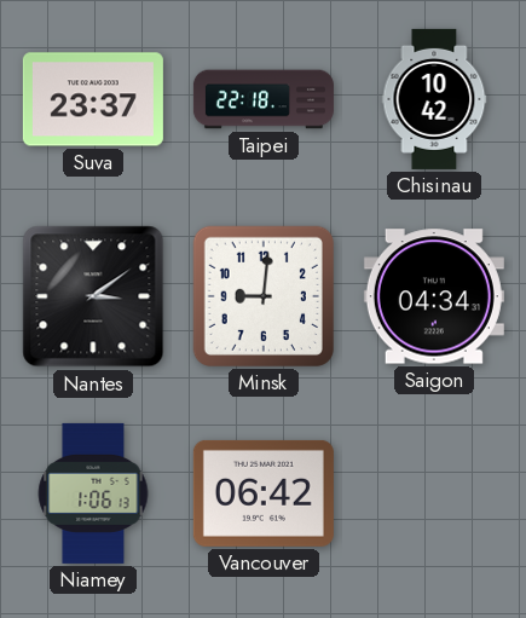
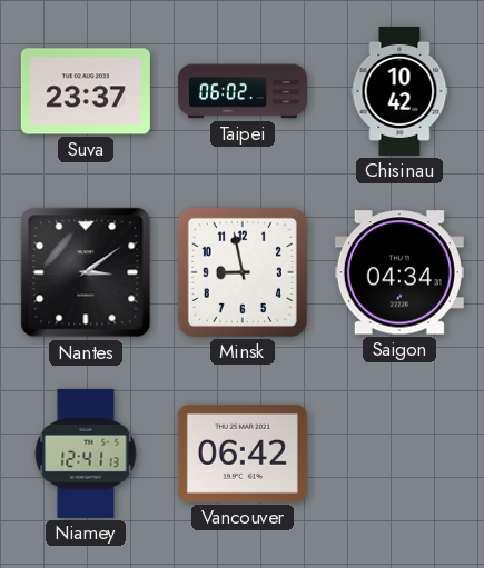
Taipei: 22:18 -> 06:02 (243, 91)
Minsk: 9:01 -> 8:58 (243, 272)
Niamey: 1:06 -> 12:41 (86, 454)
